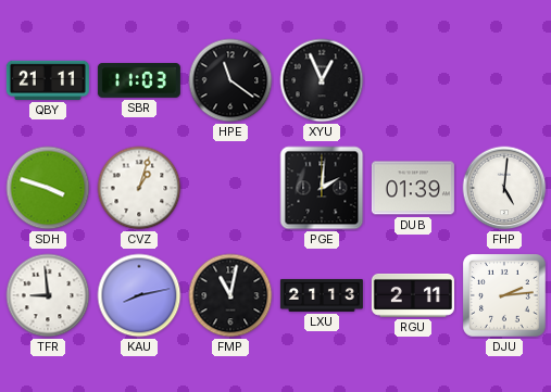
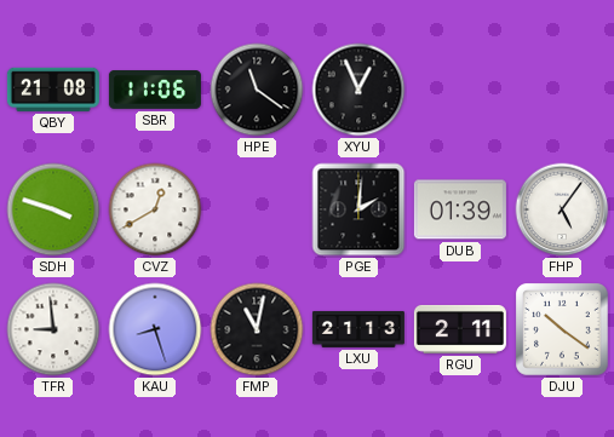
QBY: 21:11 -> 21:08 (53, 90)
SBR: 11:03 -> 11:06 (155, 91)
CVZ: 1:03 -> 12:40 (155, 209)
FHP: 5:01 -> 5:06 (562, 209)
KAU: 8:13 -> 8:27 (155, 329)
DJU: 2:14 -> 10:21 (563, 330)
